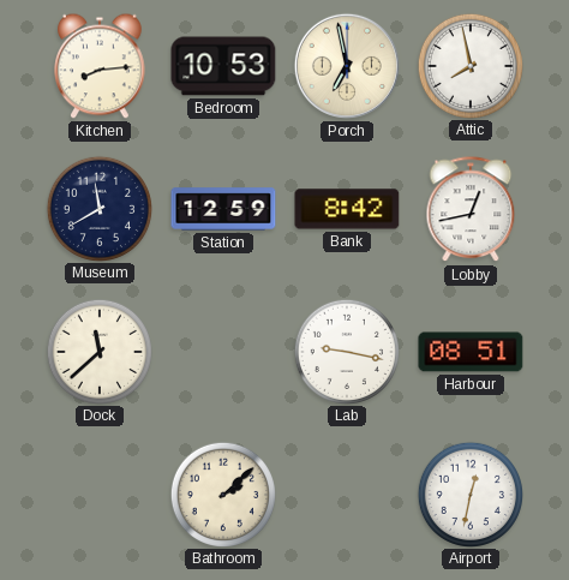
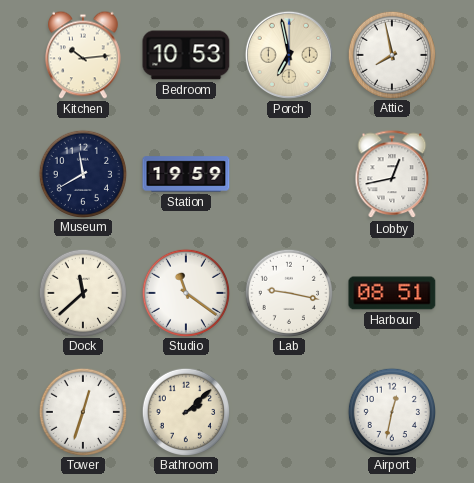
Kitchen: 8:14 -> 10:14 (83, 55)
Station: 12:59 -> 19:59 (186, 174)
Bank: 8:42 -> none (347, 209)
Studio: none -> 11:21 (185, 292)
Tower: none -> 12:33 (82, 411)
